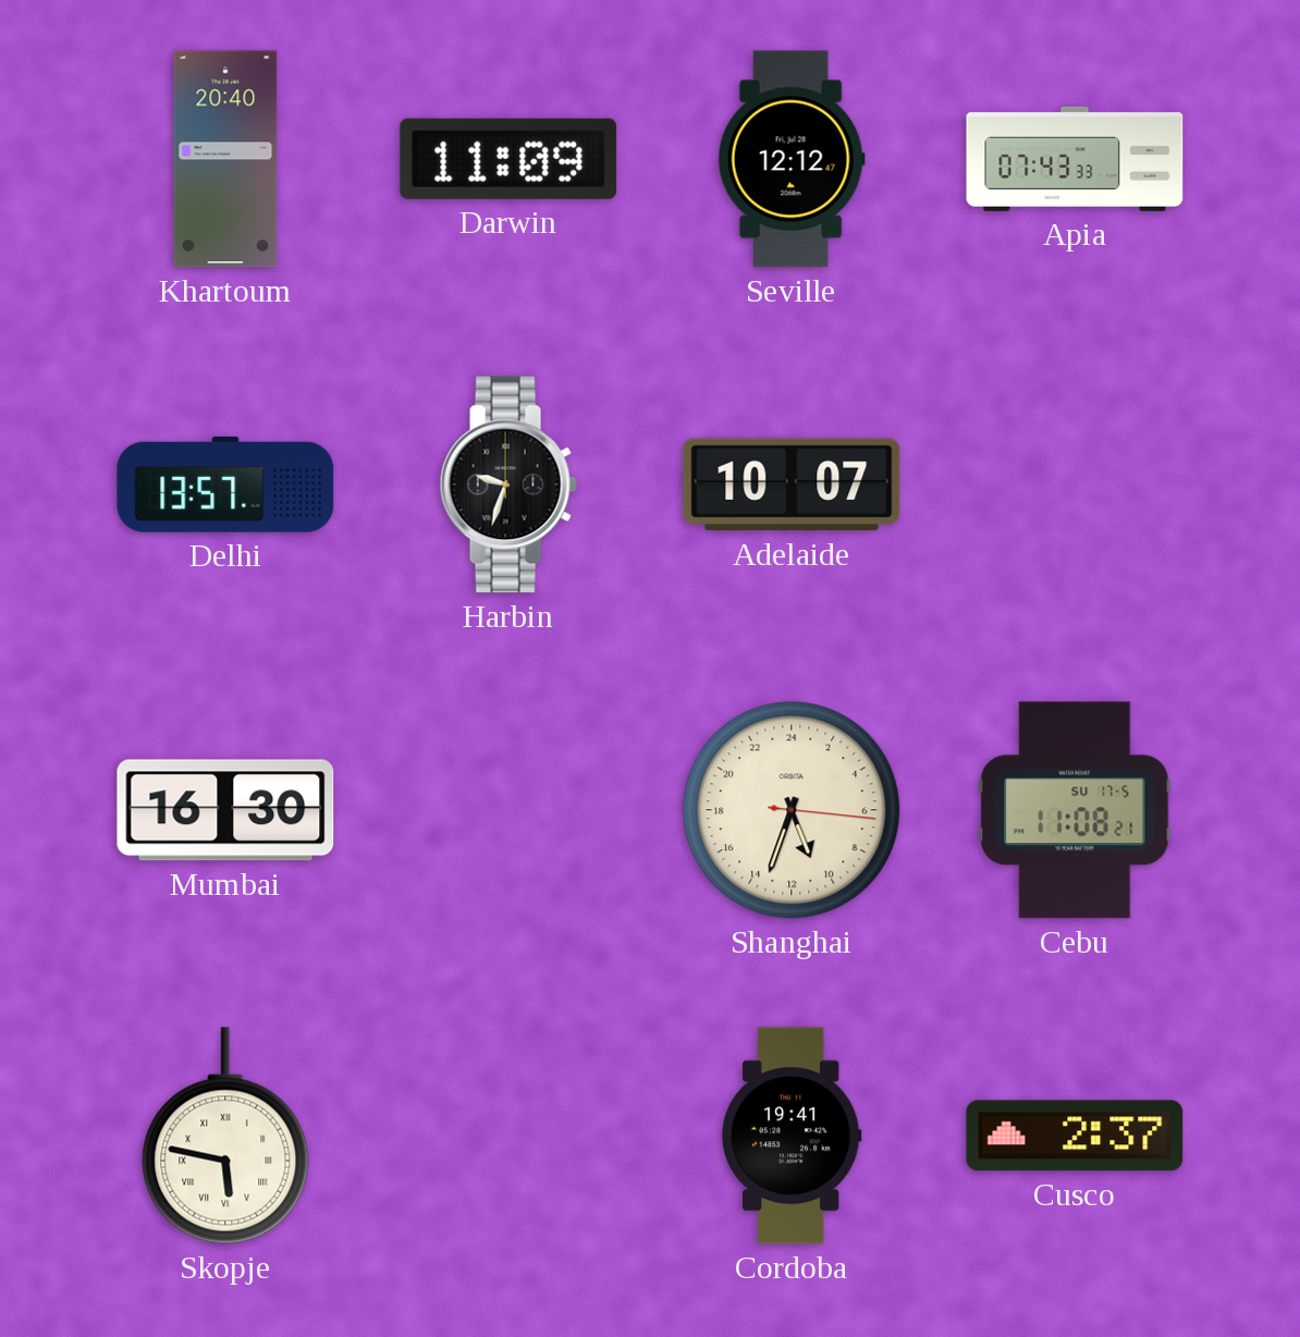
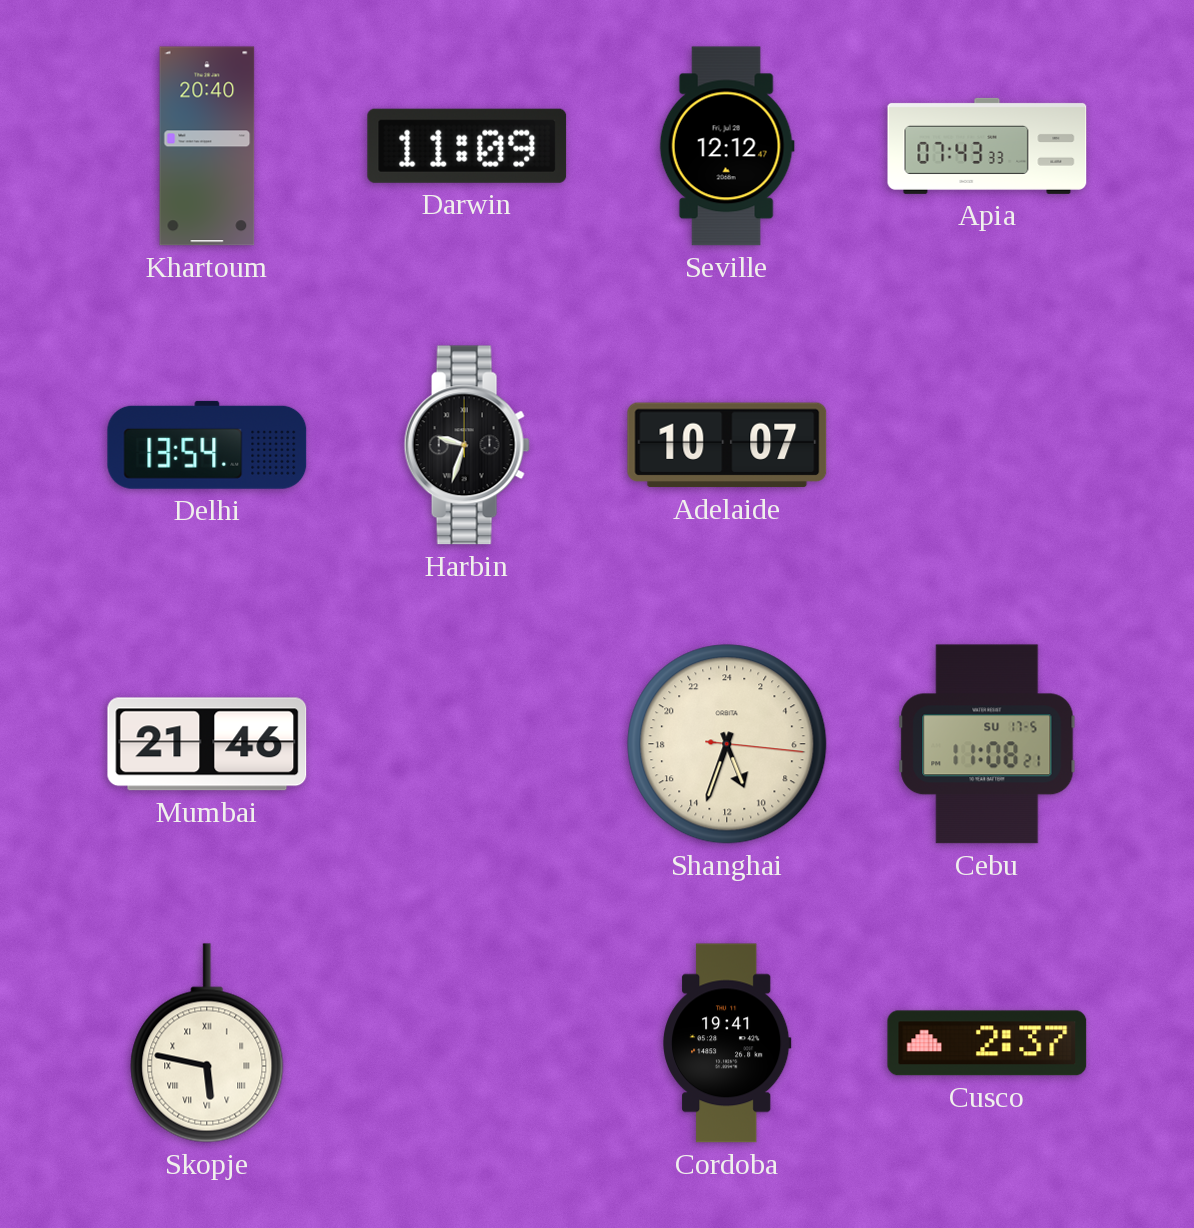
Delhi: 13:57 -> 13:54 (207, 445)
Mumbai: 16:30 -> 21:46 (207, 744)
